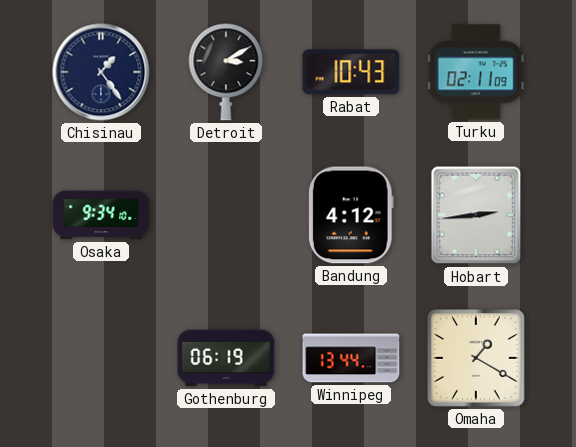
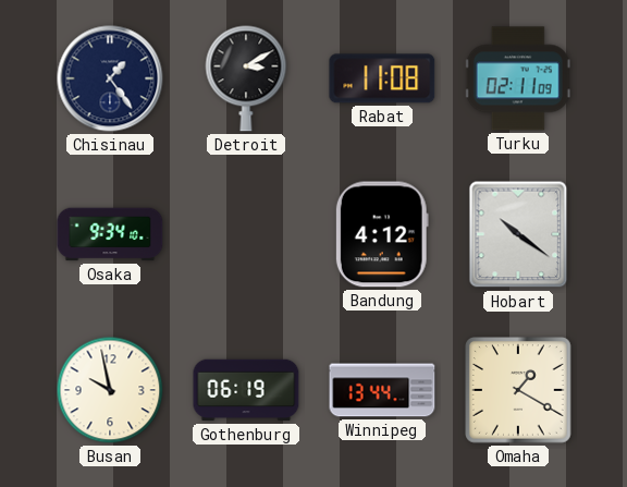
Rabat: 10:43 -> 11:08 (382, 78)
Hobart: 2:44 -> 10:21 (518, 234)
Busan: none -> 9:58 (110, 390)
